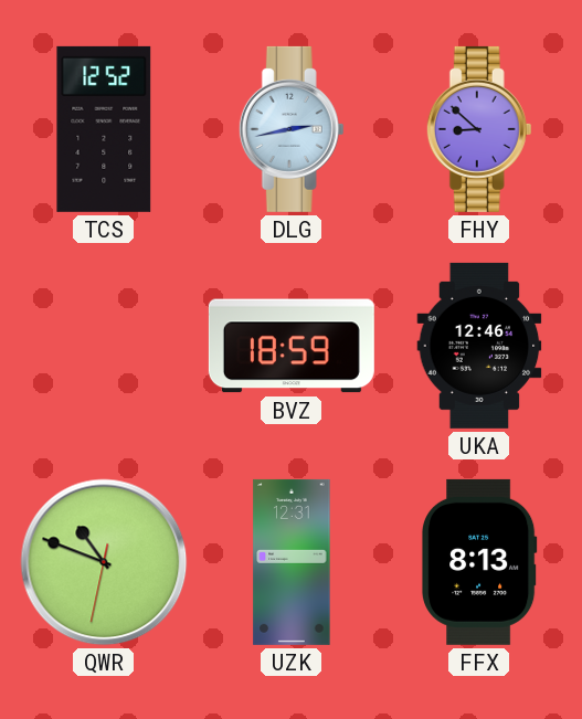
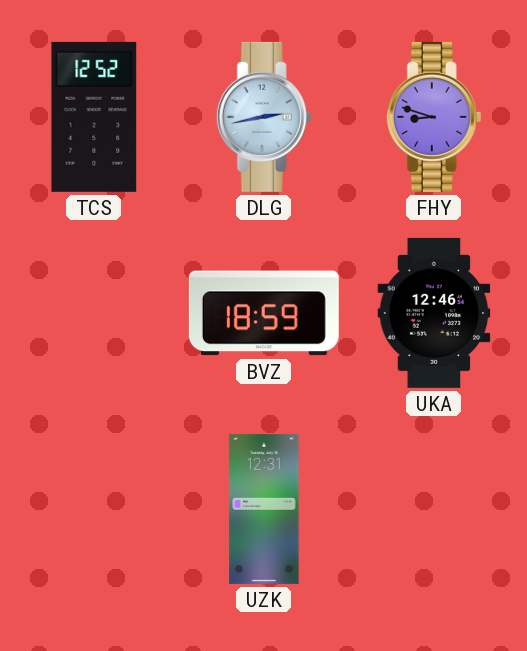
FHY: 8:52 -> 8:48 (434, 117)
QWR: 10:48 -> none (104, 562)
FFX: 8:13 -> none (479, 562)
